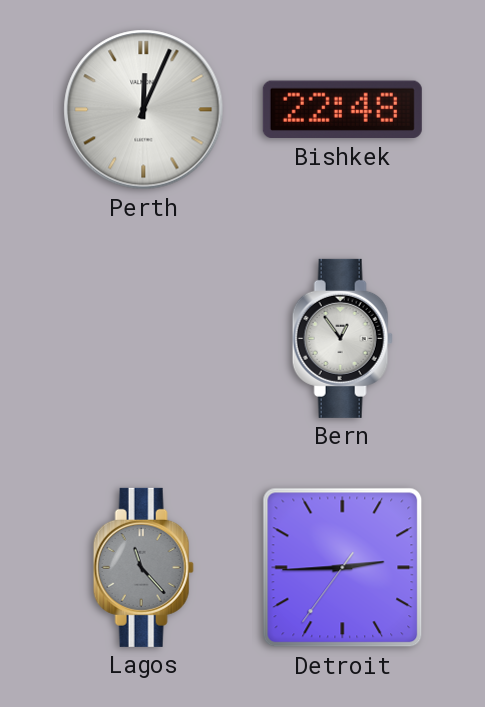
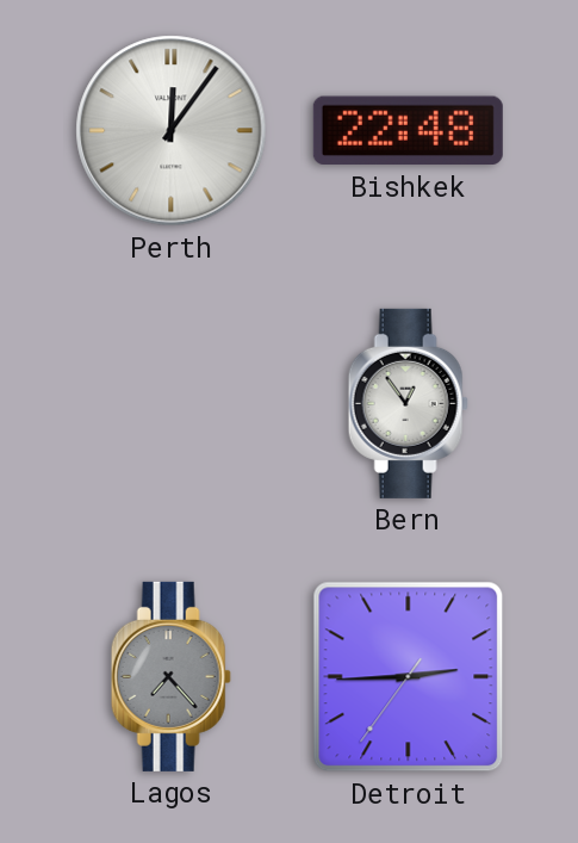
Perth: 12:04 -> 12:06 (172, 131)
Lagos: 11:23 -> 7:23 (170, 676)
